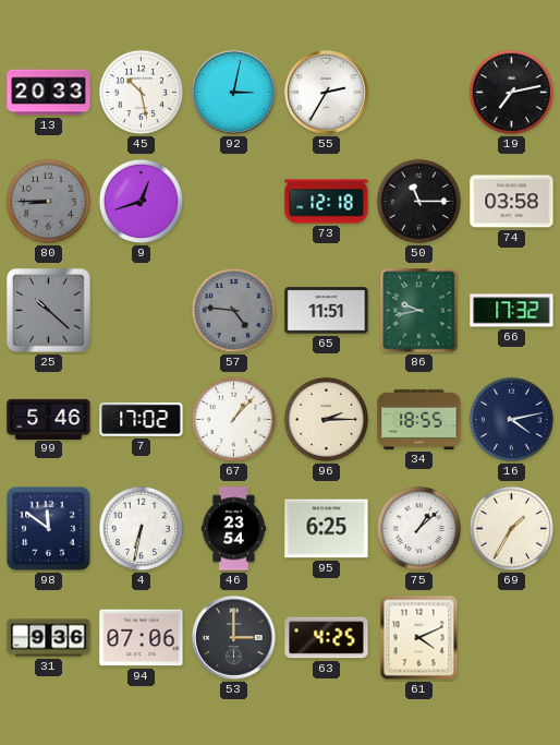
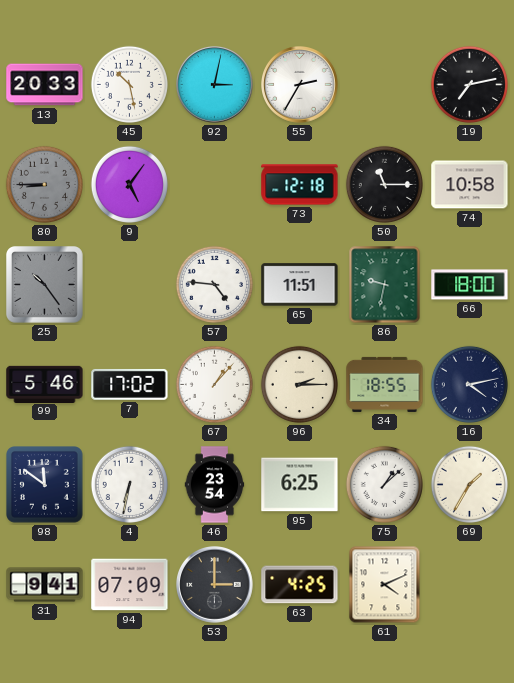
9: 12:42 -> 5:06 (129, 184)
74: 03:58 -> 10:58 (470, 185)
25: 10:22 -> 10:24 (45, 285)
57 dial: grey -> white (214, 284)
86: 9:43 -> 9:32 (385, 285)
66: 17:32 -> 18:00 (470, 285)
31: 9:36 -> 9:41 (45, 585)
94: 07:06 -> 07:09 (130, 585)
